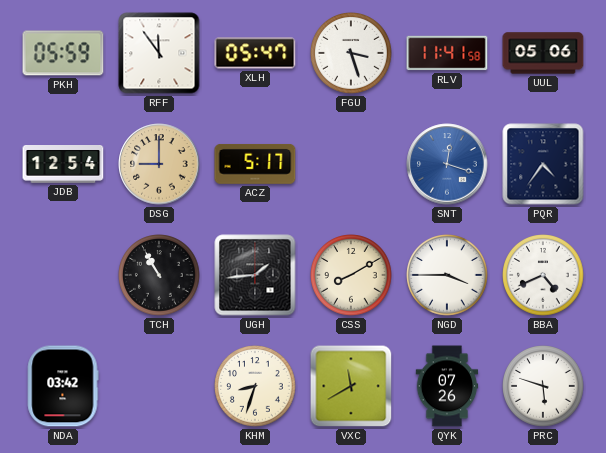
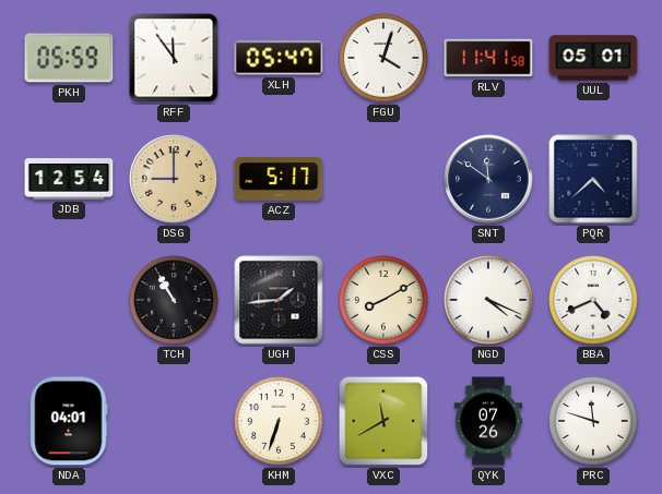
FGU: 3:27 -> 4:03 (383, 58)
UUL: 05:06 -> 05:01 (593, 58)
SNT: 12:18 -> 11:51 (488, 179)
SNT dial: blue -> navy (488, 179)
PQR: 4:36 -> 4:38 (593, 179)
NGD: 3:45 -> 4:19 (488, 300)
NDA: 03:42 -> 04:01 (69, 421)
KHM: 8:33 -> 6:33 (279, 421)
PRC: 5:48 -> 11:48 (593, 421)
